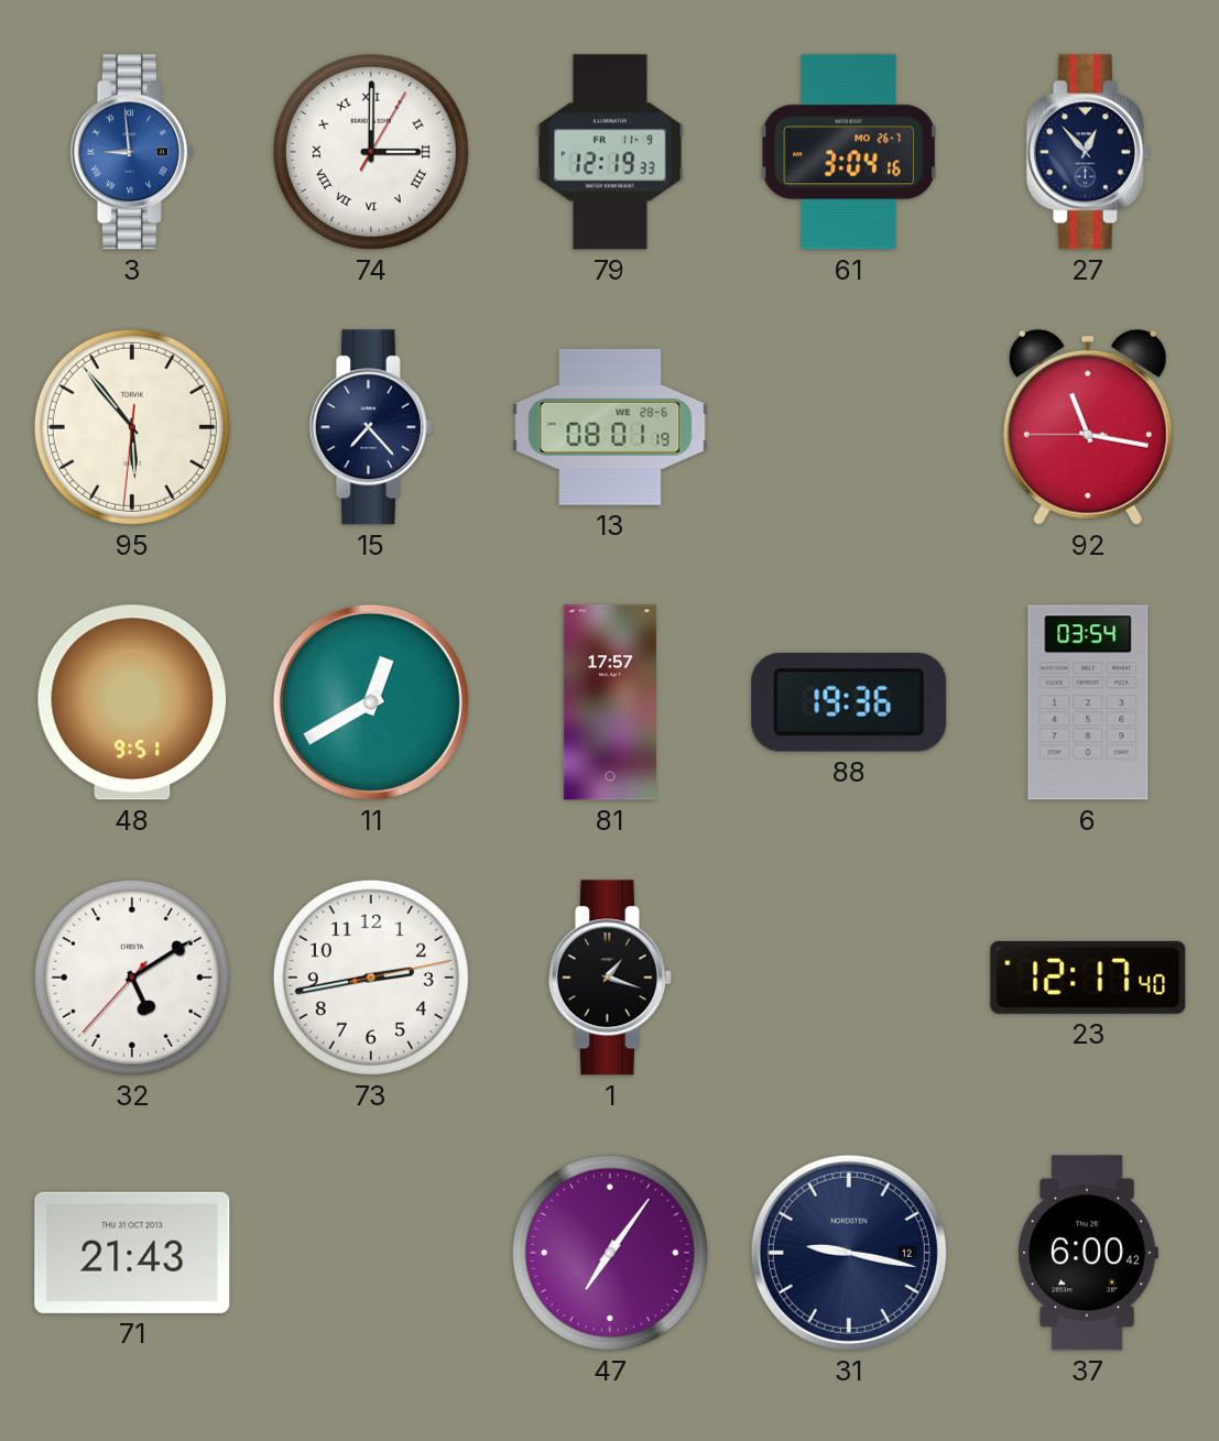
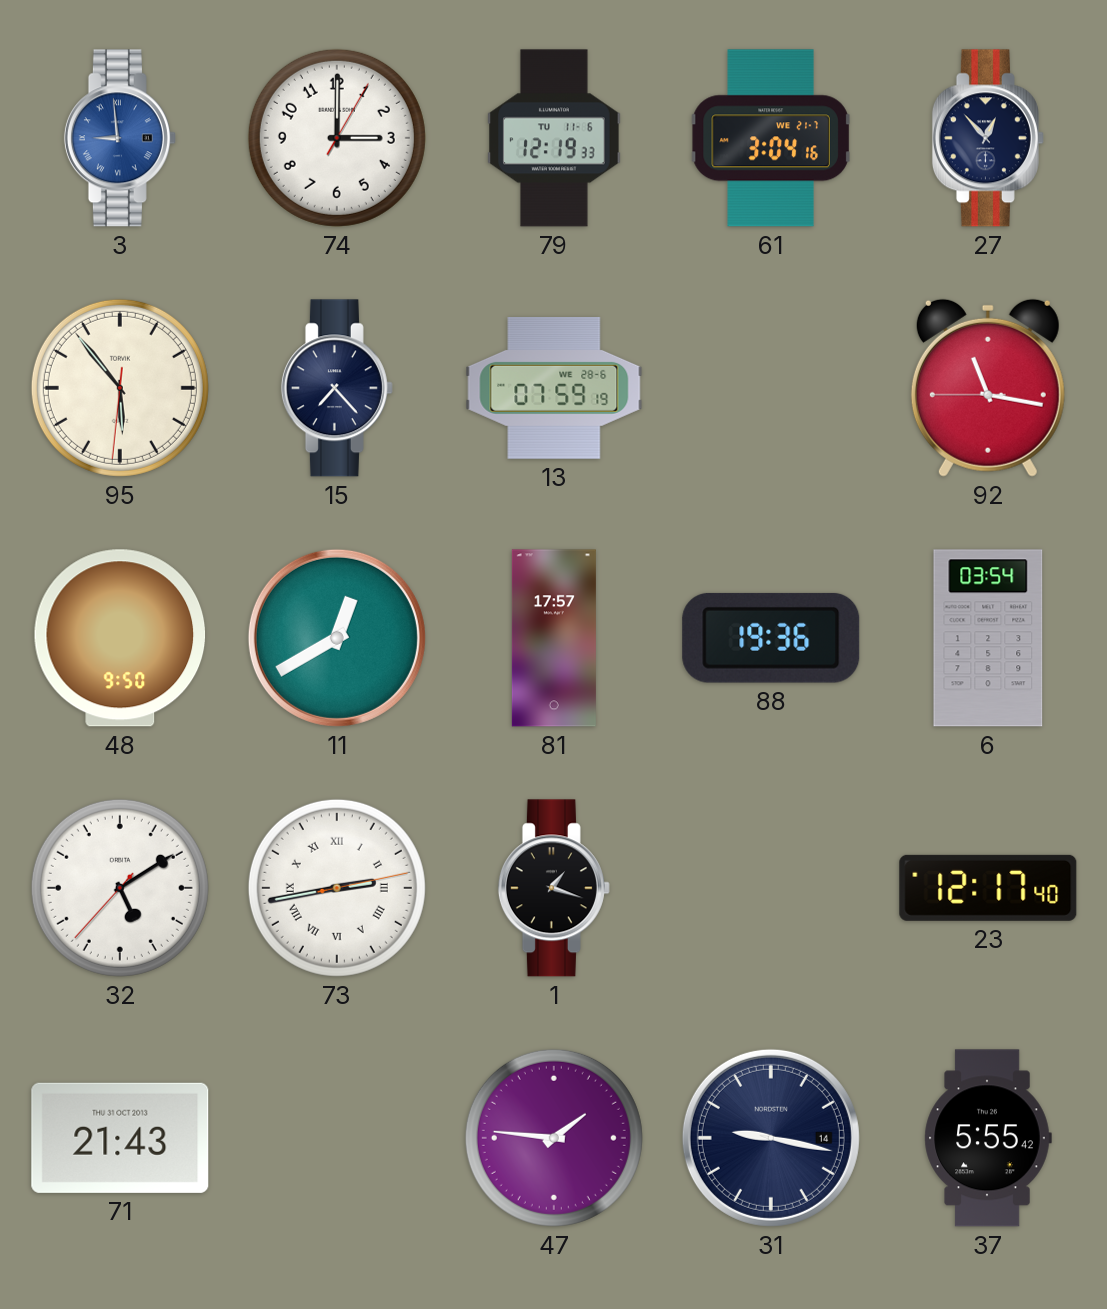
74 numerals: Roman -> Arabic (337, 138)
79 date: FR 11-9 -> TU 11-6 (554, 138)
61 date: MO 26-7 -> WE 21-7 (771, 138)
13: 08:01 -> 07:59 (554, 388)
48: 9:51 -> 9:50 (120, 638)
73 numerals: Arabic -> Roman (337, 888)
47: 7:06 -> 1:46 (554, 1138)
31 date: 12 -> 14 (771, 1138)
37: 6:00 -> 5:55 (988, 1138)
